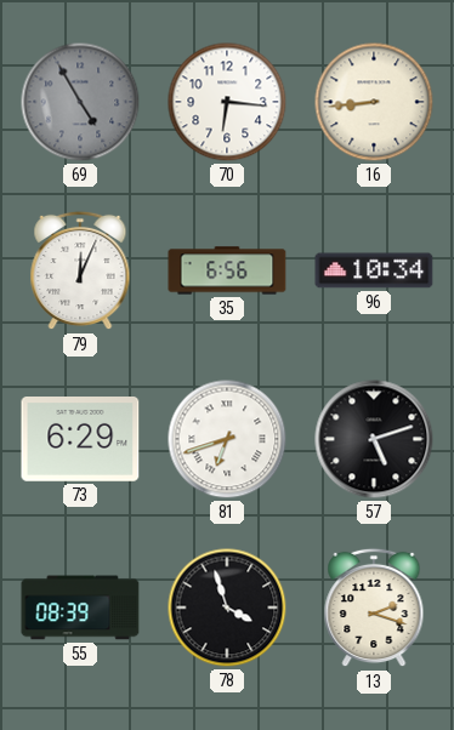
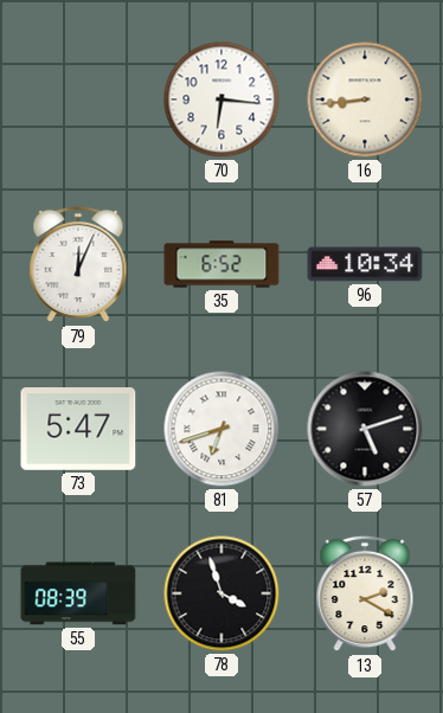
69: 4:55 -> none (80, 102)
35: 6:56 -> 6:52 (221, 264)
73: 6:29 -> 5:47 (78, 430)
13: 2:18 -> 2:20 (365, 593)
